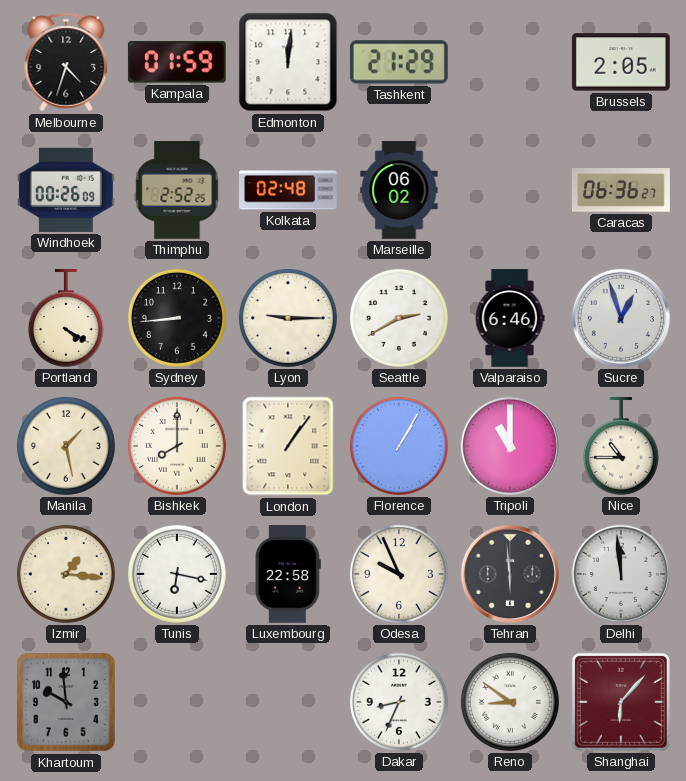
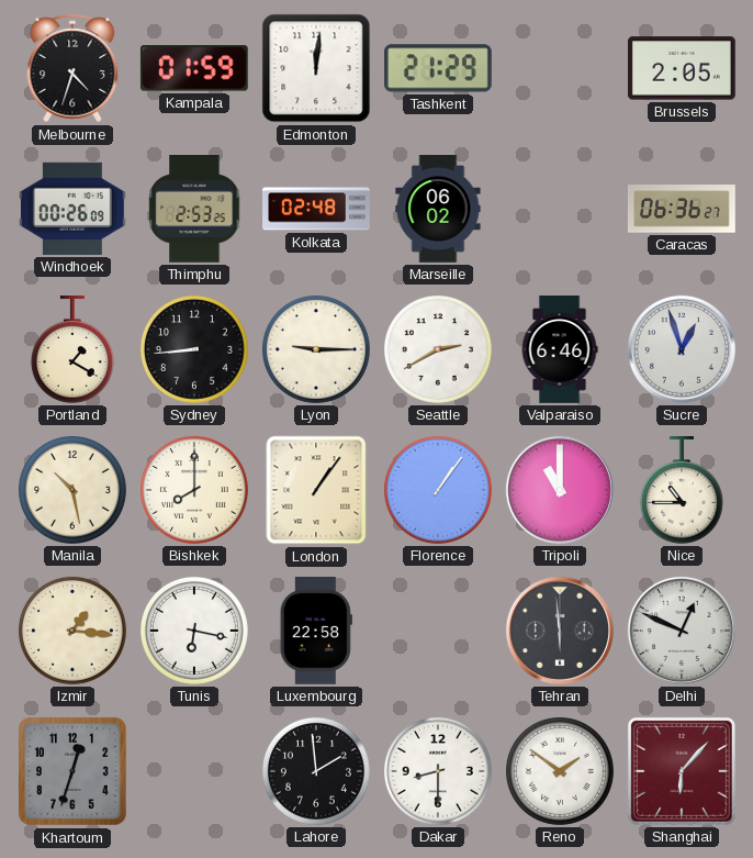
Thimphu: 2:52 -> 2:53 (194, 210)
Portland: 4:20 -> 1:20 (72, 350)
Manila: 1:28 -> 10:28 (72, 490)
Florence: 1:05 -> 1:06 (438, 490)
Odesa: 9:56 -> none (399, 574)
Delhi: 11:59 -> 12:49 (682, 631)
Khartoum: 9:59 -> 12:33 (72, 771)
Lahore: none -> 1:59 (316, 771)
Dakar: 8:34 -> 8:30 (438, 771)
Reno: 8:51 -> 1:51 (560, 771)
